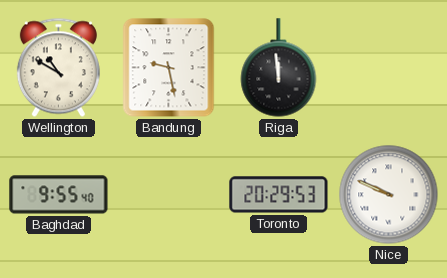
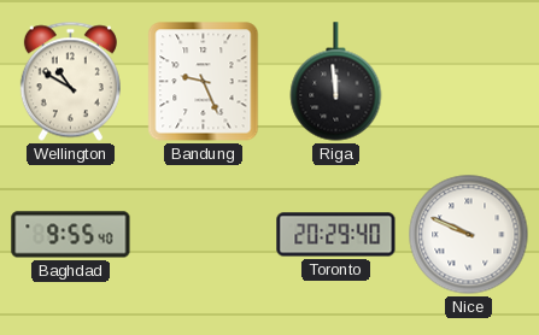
Bandung: 9:28 -> 9:26 (204, 82)
Toronto: 20:29:53 -> 20:29:40 (336, 235)
